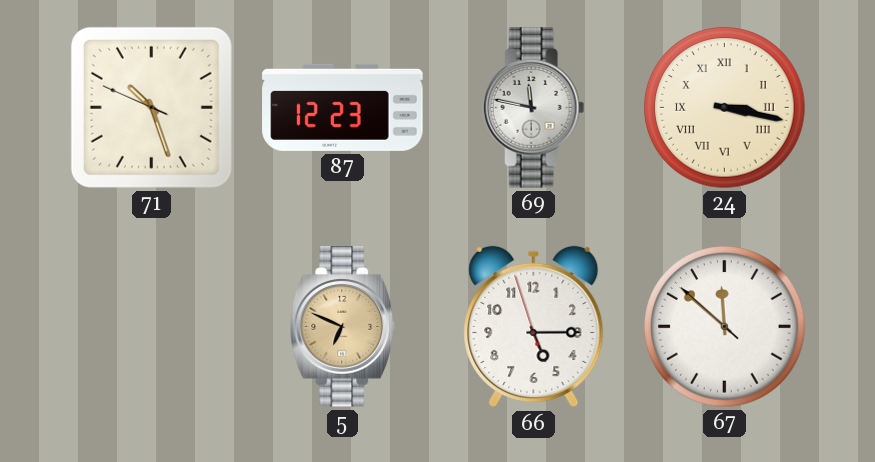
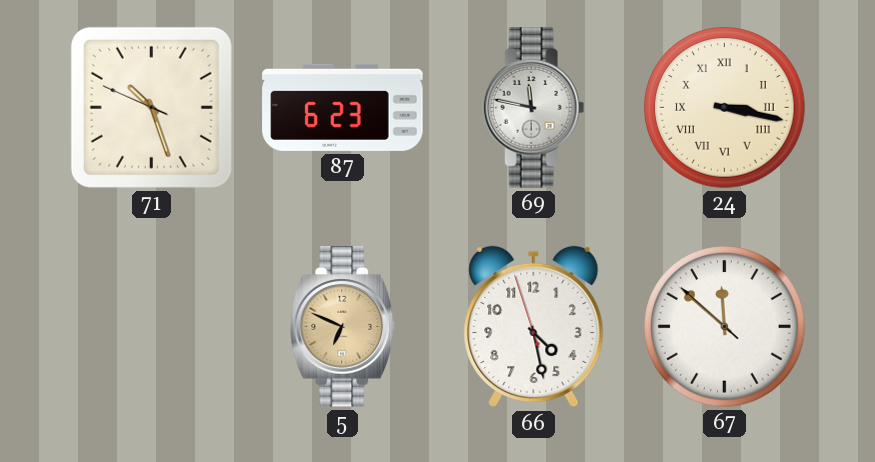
87: 12:23 -> 6:23 (343, 107)
66: 5:14 -> 4:27 (534, 327)
